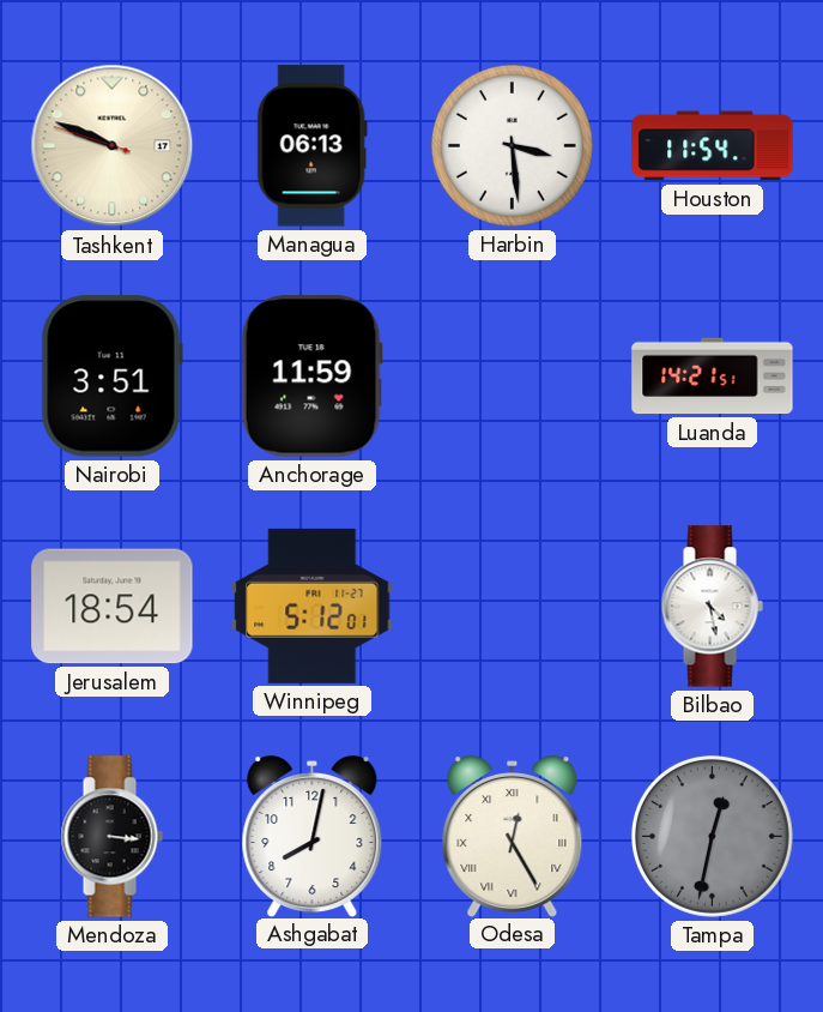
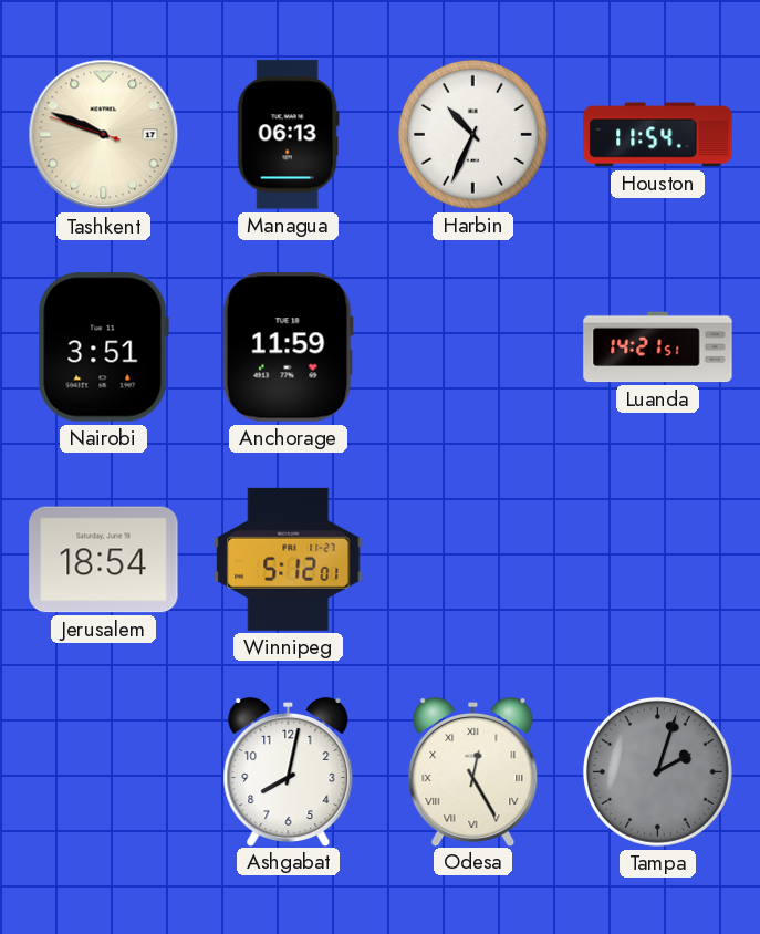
Harbin: 3:29 -> 10:34 (472, 134)
Bilbao: 4:28 -> none (712, 607)
Mendoza: 3:16 -> none (111, 837)
Tampa: 12:32 -> 2:03 (657, 771)
